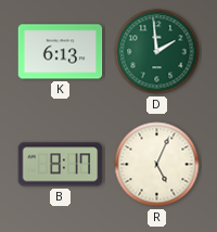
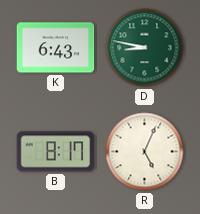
K: 6:13 -> 6:43 (56, 48)
D: 1:59 -> 8:47 (145, 48)
